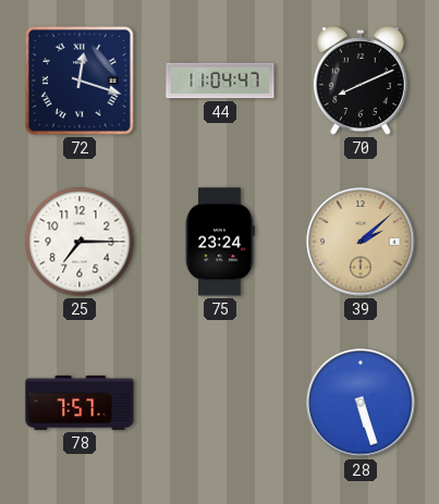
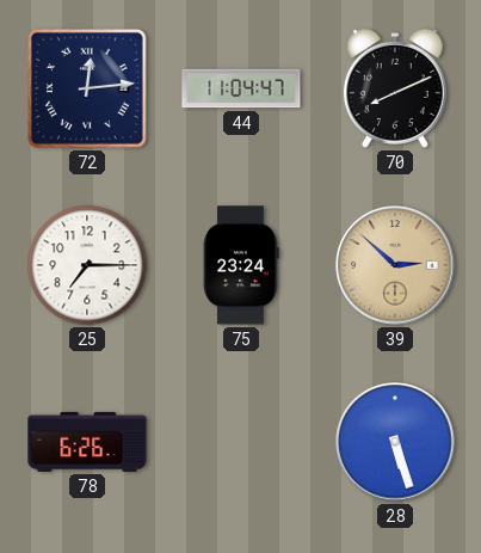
72: 12:18 -> 12:14 (87, 88)
39: 2:08 -> 2:52 (395, 265)
78: 7:57 -> 6:26 (87, 442)
